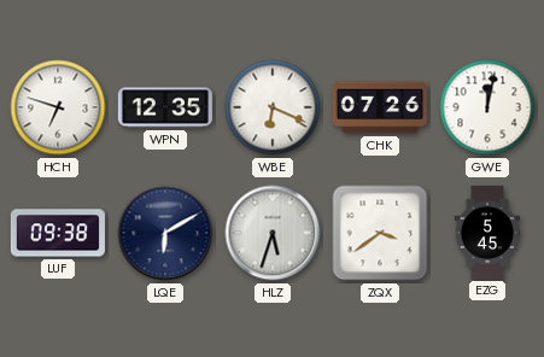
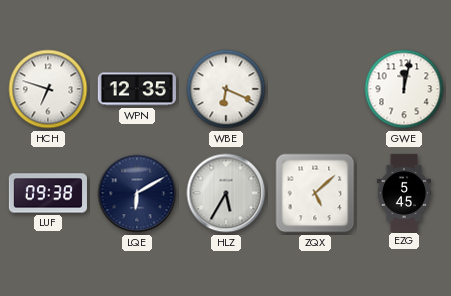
CHK: 07:26 -> none (380, 107)
HLZ: 5:33 -> 5:35 (226, 193)
ZQX: 3:39 -> 5:08 (315, 193)
